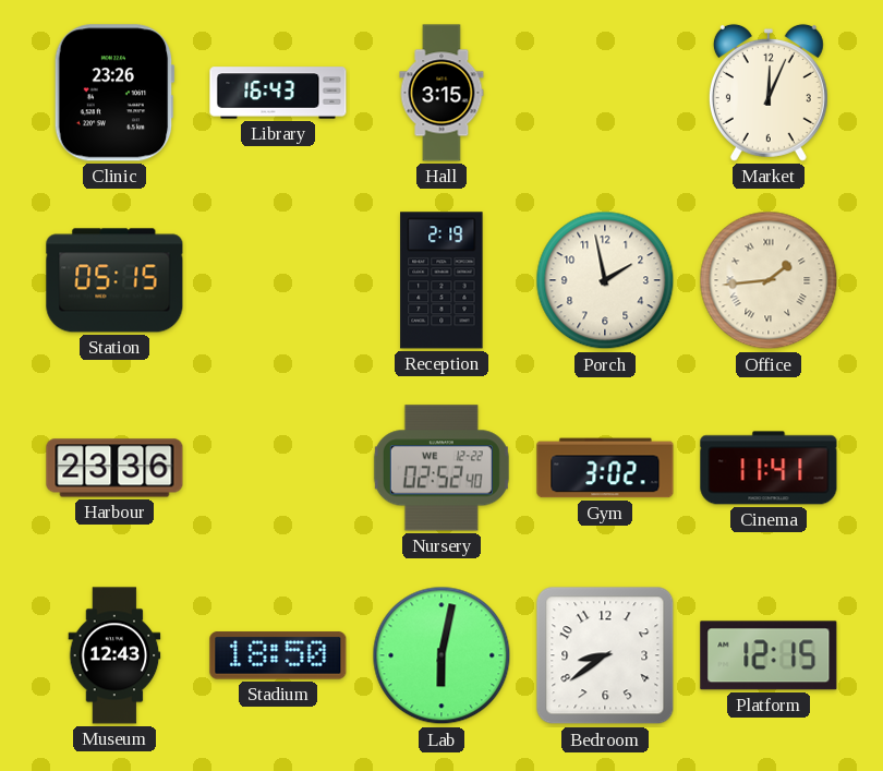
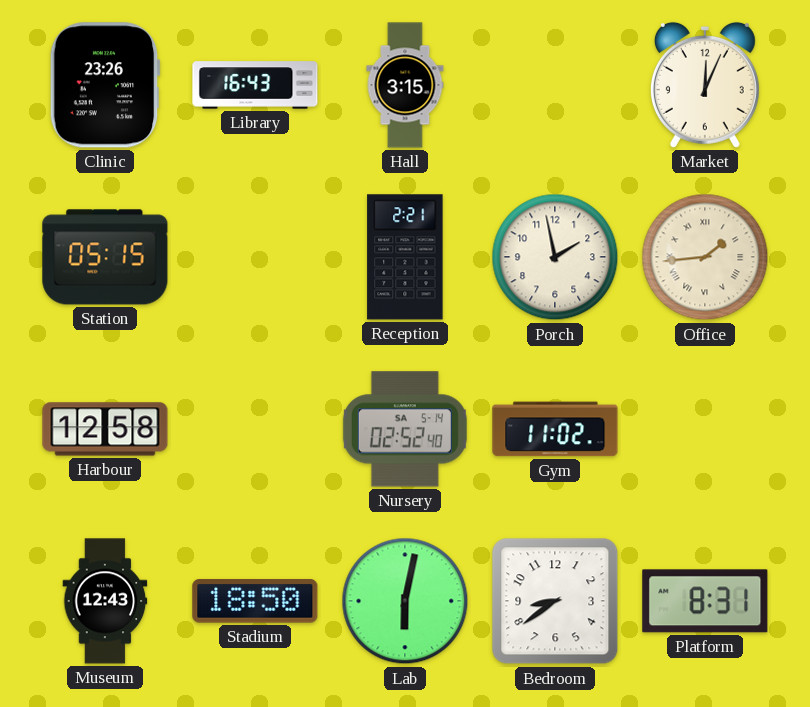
Reception: 2:19 -> 2:21 (405, 257)
Harbour: 23:36 -> 12:58 (105, 429)
Nursery date: WE 12-22 -> SA 5-14 (405, 429)
Gym: 3:02 -> 11:02 (555, 429)
Cinema: 11:41 -> none (769, 468)
Platform: 12:15 -> 8:31 (705, 601)
